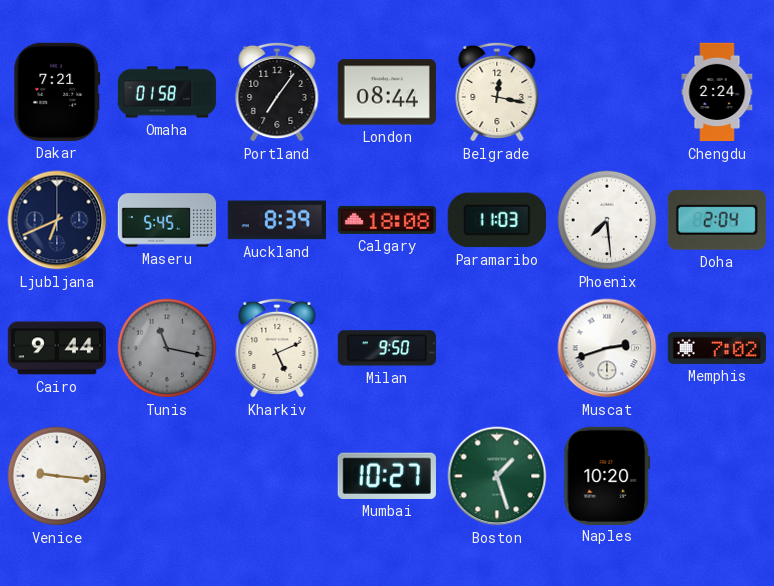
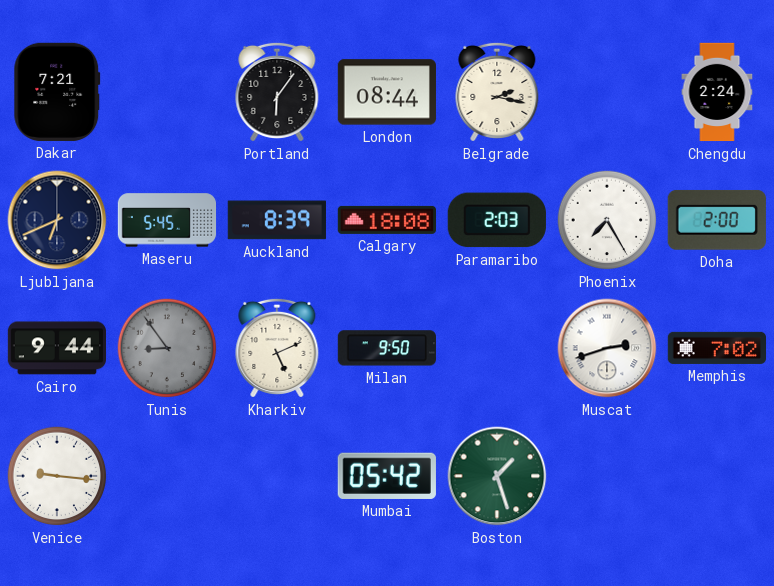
Omaha: 01:58 -> none (167, 92)
Portland: 7:06 -> 6:06 (277, 92)
Belgrade: 12:17 -> 2:17 (497, 92)
Paramaribo: 11:03 -> 2:03 (497, 220)
Phoenix: 7:29 -> 7:25 (607, 220)
Doha: 2:04 -> 2:00 (717, 220)
Tunis: 11:17 -> 8:54 (167, 348)
Mumbai: 10:27 -> 05:42 (387, 476)
Naples: 10:20 -> none (607, 475)
